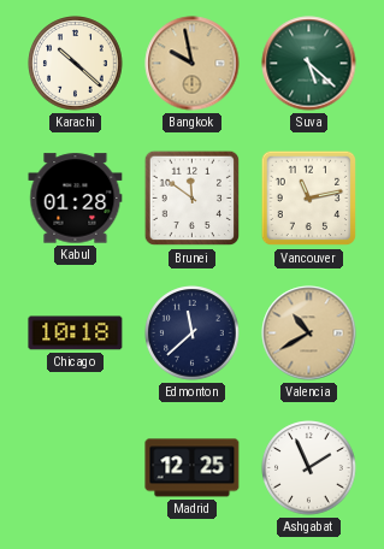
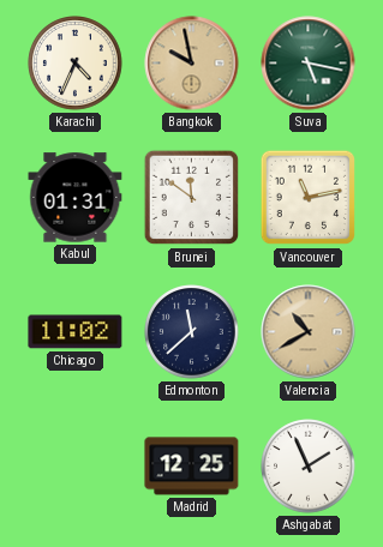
Karachi: 10:22 -> 4:34 (76, 64)
Suva: 5:22 -> 5:17 (309, 64)
Kabul: 01:28 -> 01:31 (76, 198)
Chicago: 10:18 -> 11:02 (76, 332)
